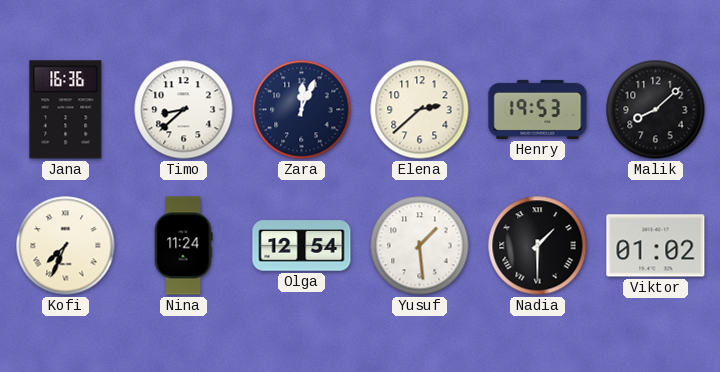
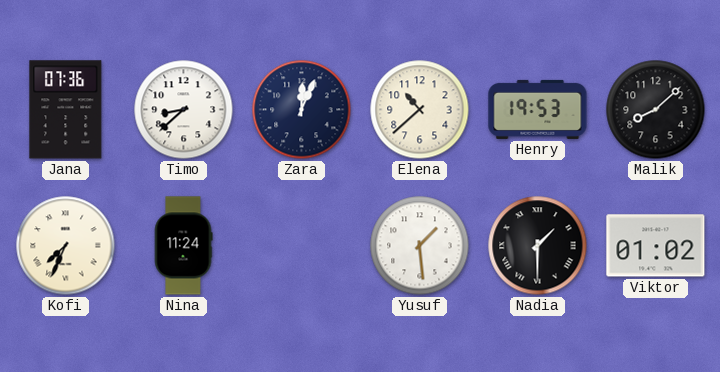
Jana: 16:36 -> 07:36 (66, 110)
Elena: 2:38 -> 10:38 (420, 110)
Olga: 12:54 -> none (302, 246)
